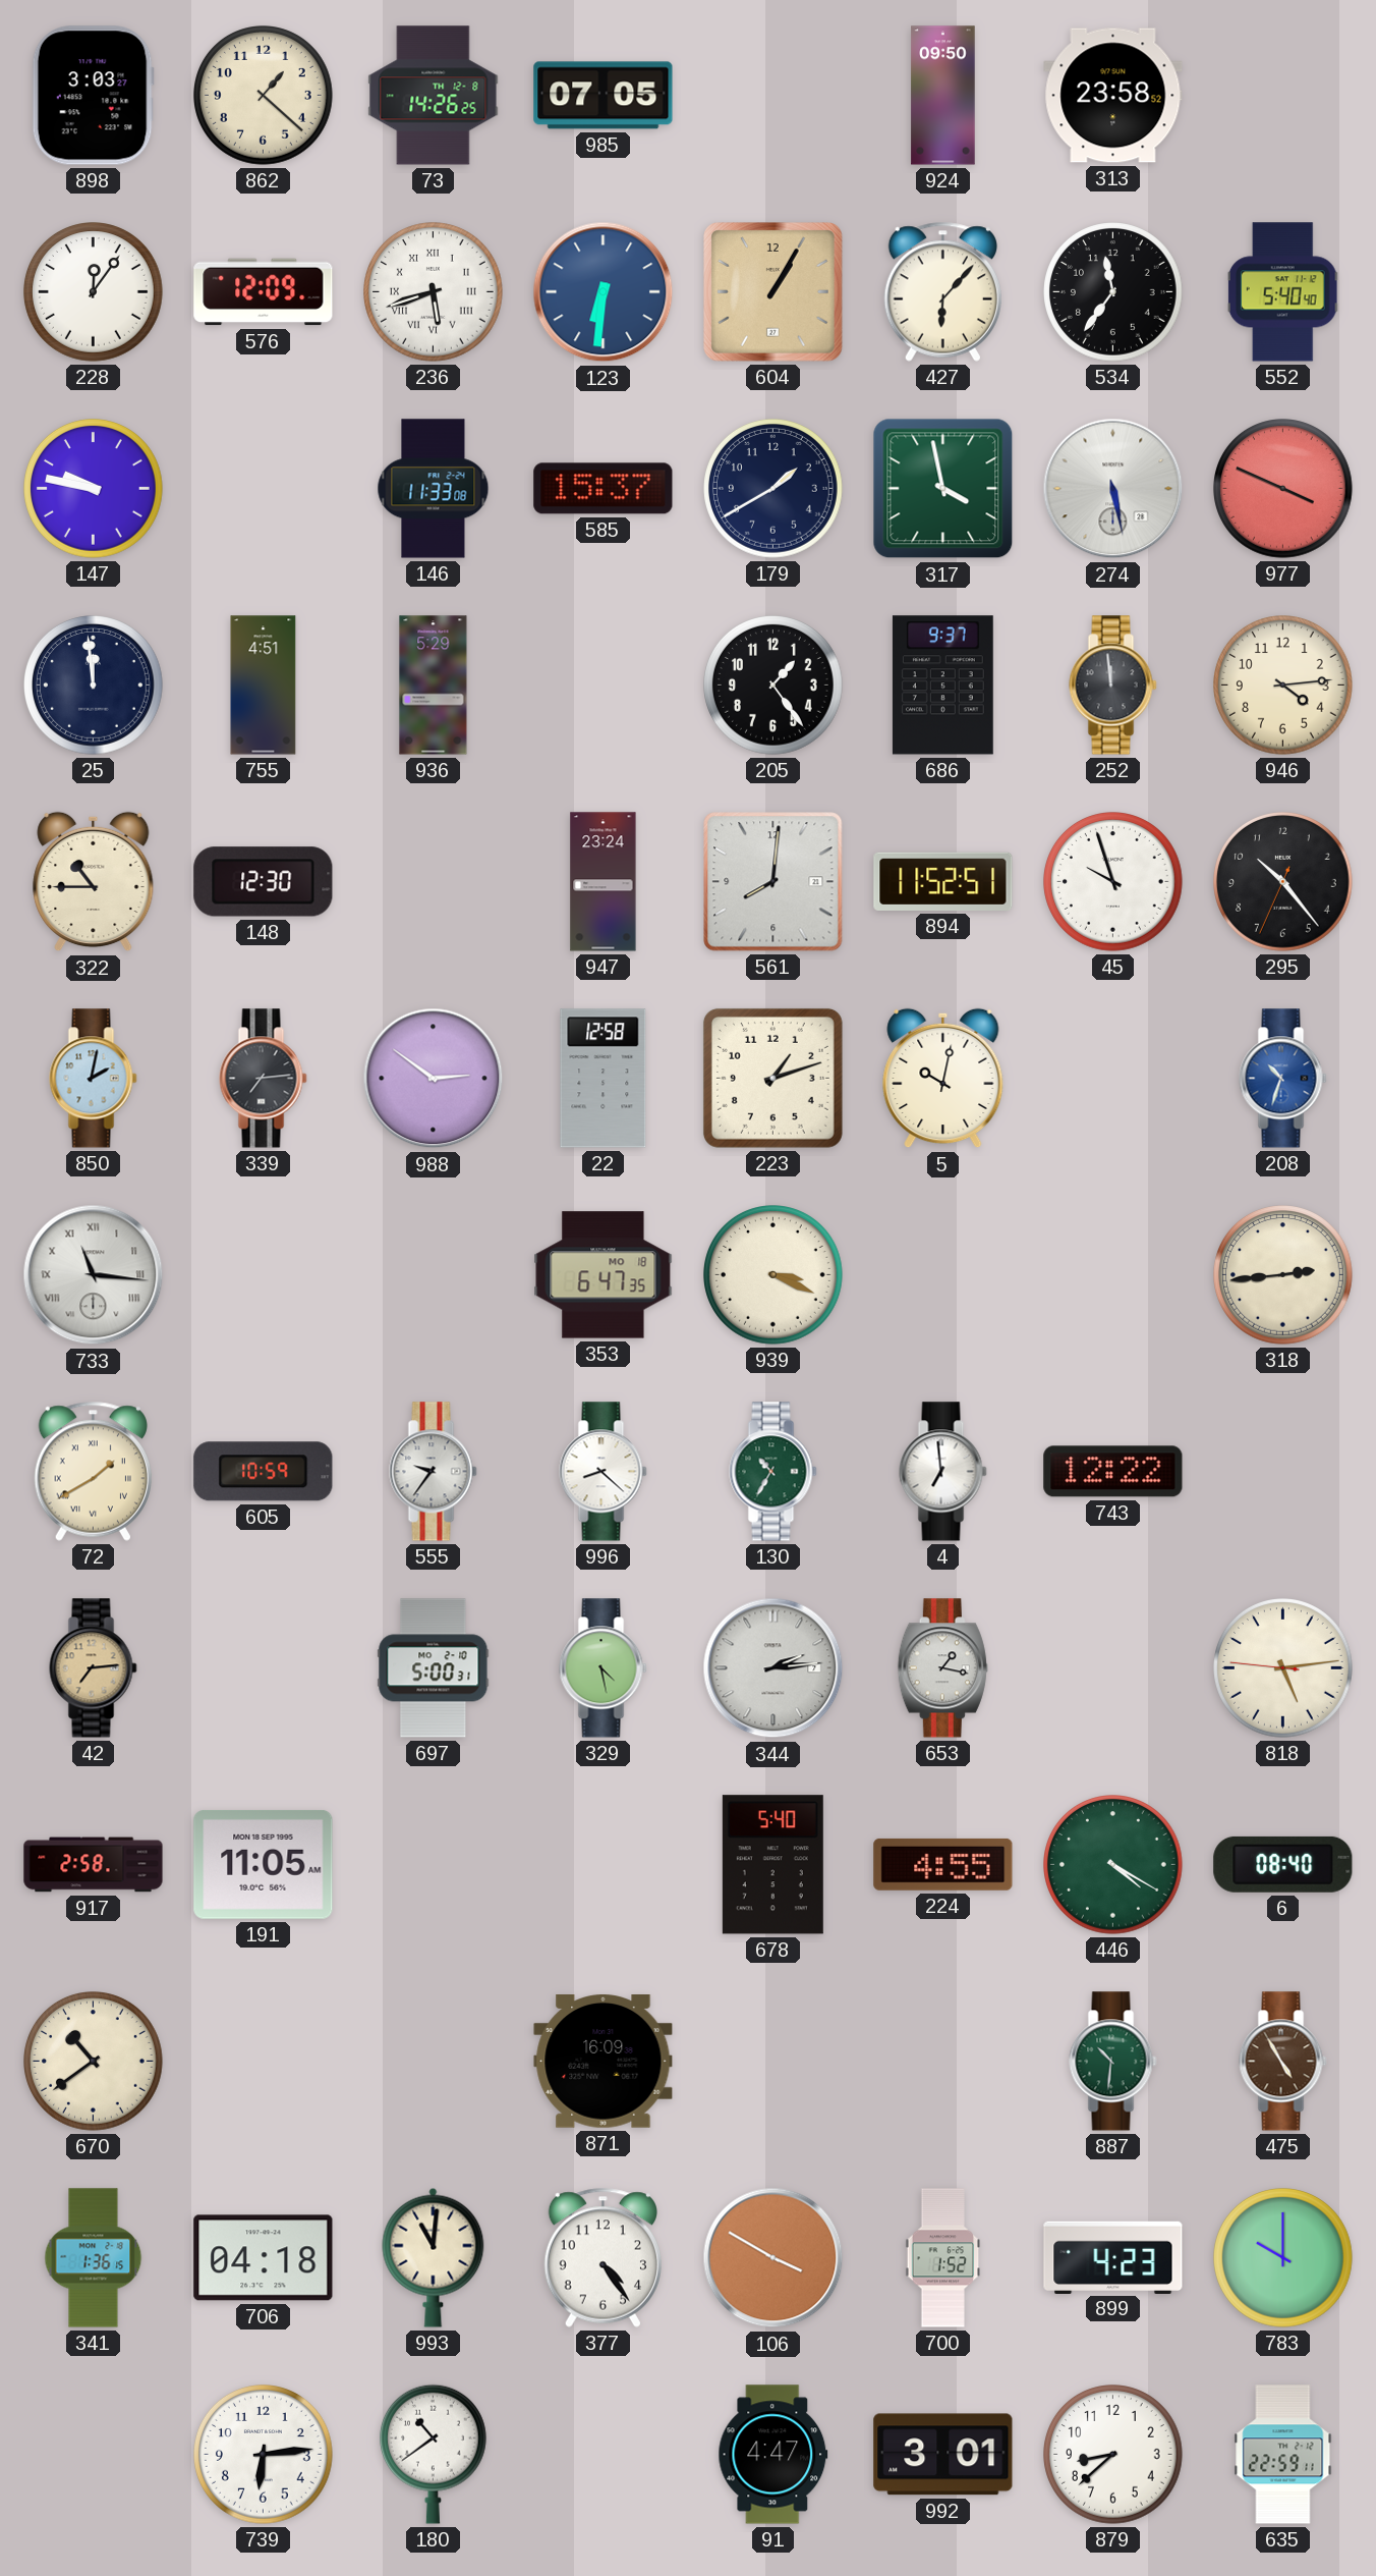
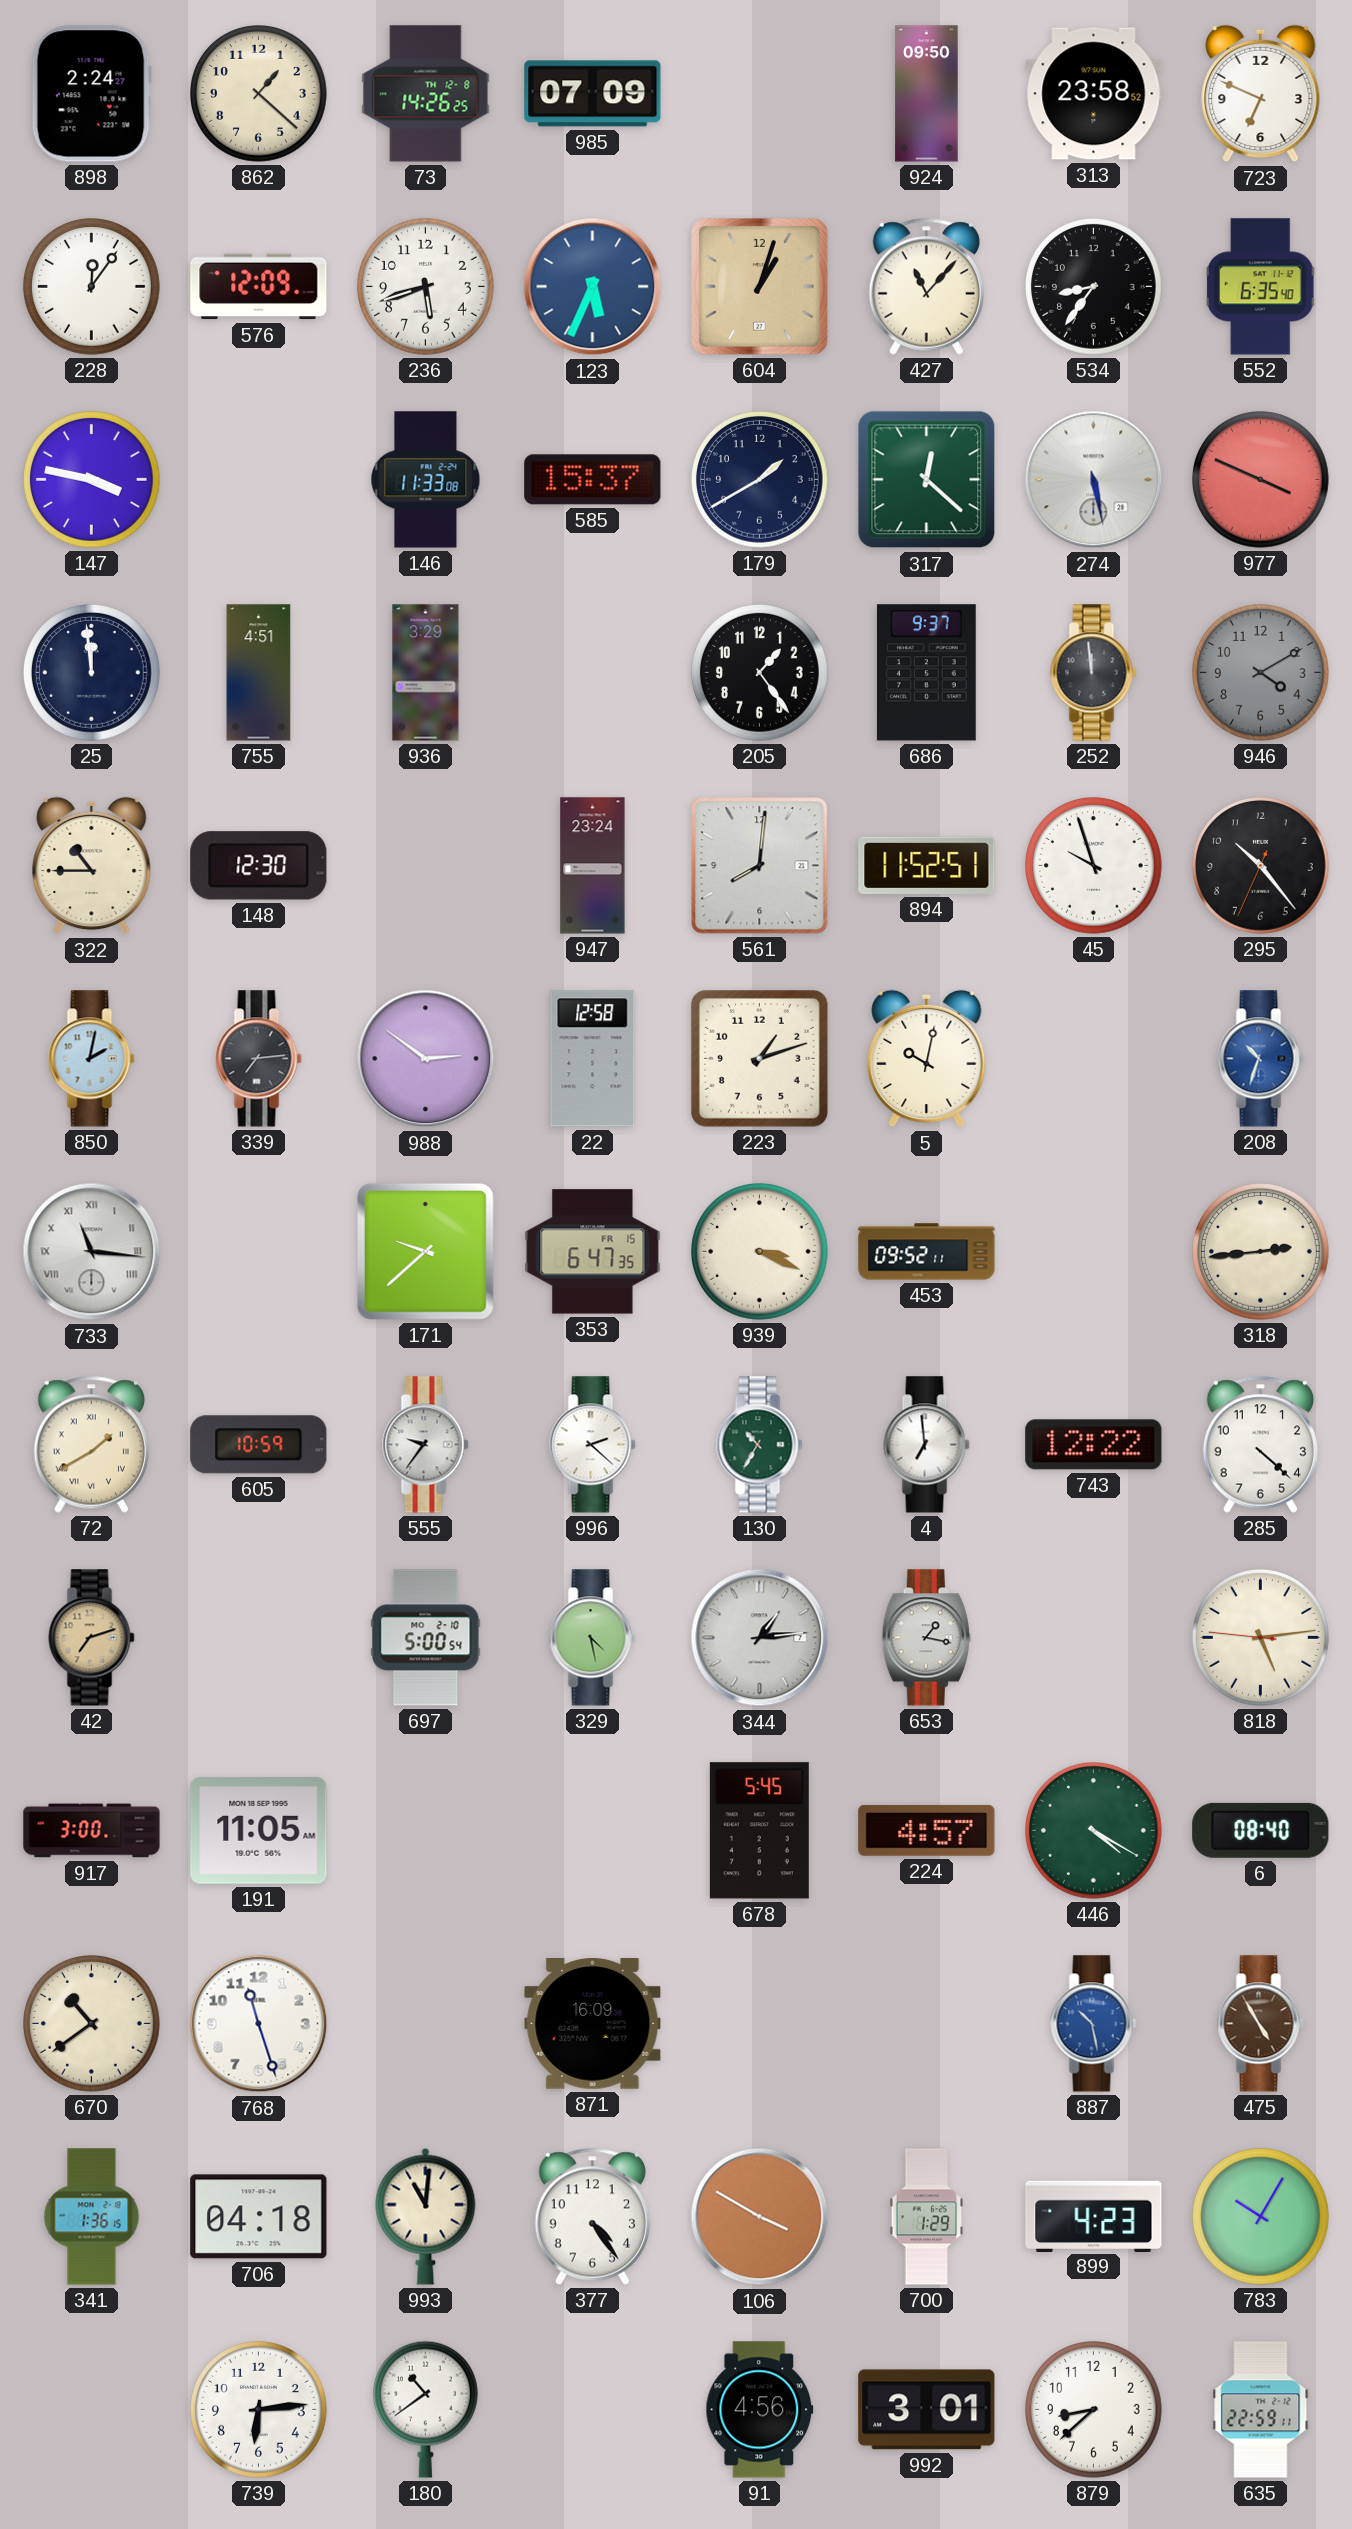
898: 3:03 -> 2:24 (91, 94)
985: 07:05 -> 07:09 (593, 94)
723: none -> 6:49 (1261, 94)
236 numerals: Roman -> Arabic (426, 287)
123: 6:31 -> 5:34 (593, 287)
604: 1:05 -> 1:03 (760, 287)
427: 6:07 -> 11:07 (926, 286)
534: 11:36 -> 8:36 (1094, 287)
552: 5:40 -> 6:35 (1261, 287)
147: 9:47 -> 3:47 (92, 480)
317: 3:58 -> 12:22 (927, 480)
936: 5:29 -> 3:29 (426, 673)
946: 4:14 -> 4:10 (1261, 673)
946 dial: cream -> grey (1261, 673)
171: none -> 9:38 (425, 1251)
353 date: MO 18 -> FR 15 (593, 1252)
453: none -> 09:52 (927, 1252)
996: 8:22 -> 2:22 (593, 1445)
285: none -> 4:22 (1260, 1444)
42: 7:14 -> 7:12 (92, 1638)
697: 5:00:31 -> 5:00:54 (426, 1638)
344: 2:14 -> 1:14 (760, 1638)
917: 2:58 -> 3:00 (92, 1831)
678: 5:40 -> 5:45 (759, 1831)
224: 4:55 -> 4:57 (927, 1830)
768: none -> 11:27 (259, 2024)
887: 10:31 -> 10:28 (1094, 2024)
887 dial: green -> blue (1094, 2024)
700: 1:52 -> 1:29 (927, 2217)
783: 10:00 -> 10:05 (1261, 2217)
91: 4:47 -> 4:56 (760, 2410)
